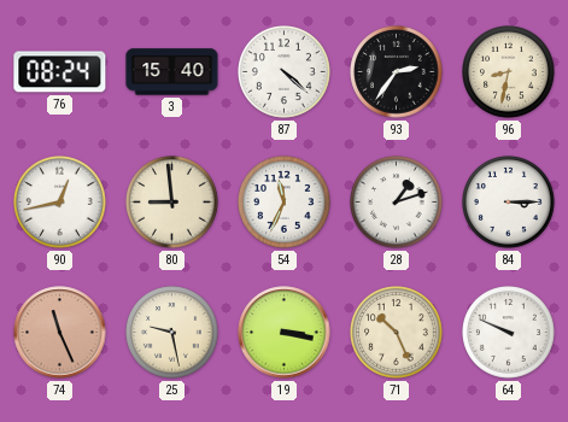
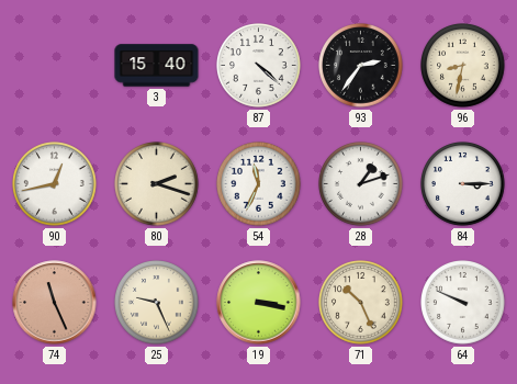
76: 08:24 -> none (60, 72)
80: 8:59 -> 2:18 (157, 184)
25: 9:28 -> 9:26 (157, 303)
